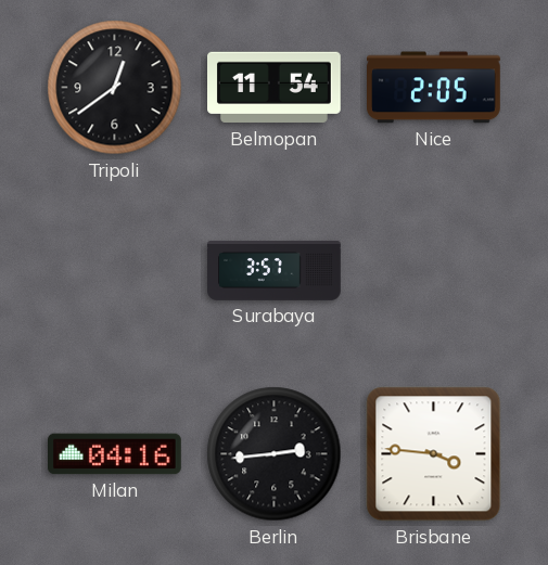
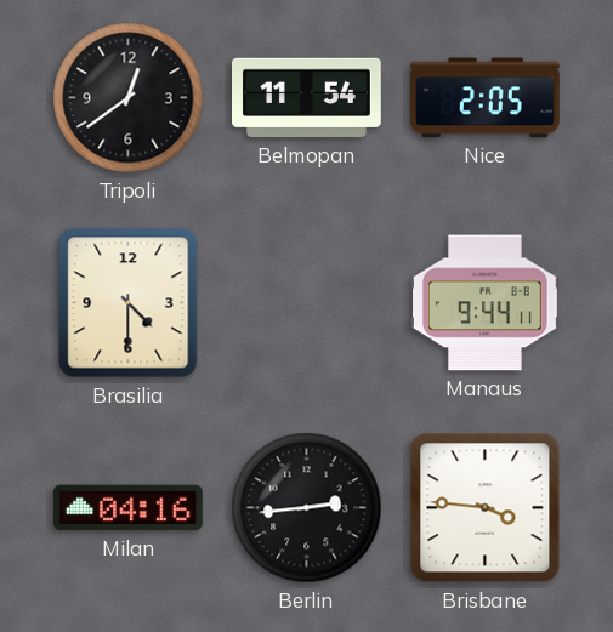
Brasilia: none -> 4:30 (129, 303)
Surabaya: 3:57 -> none (275, 270)
Manaus: none -> 9:44 (486, 303)
